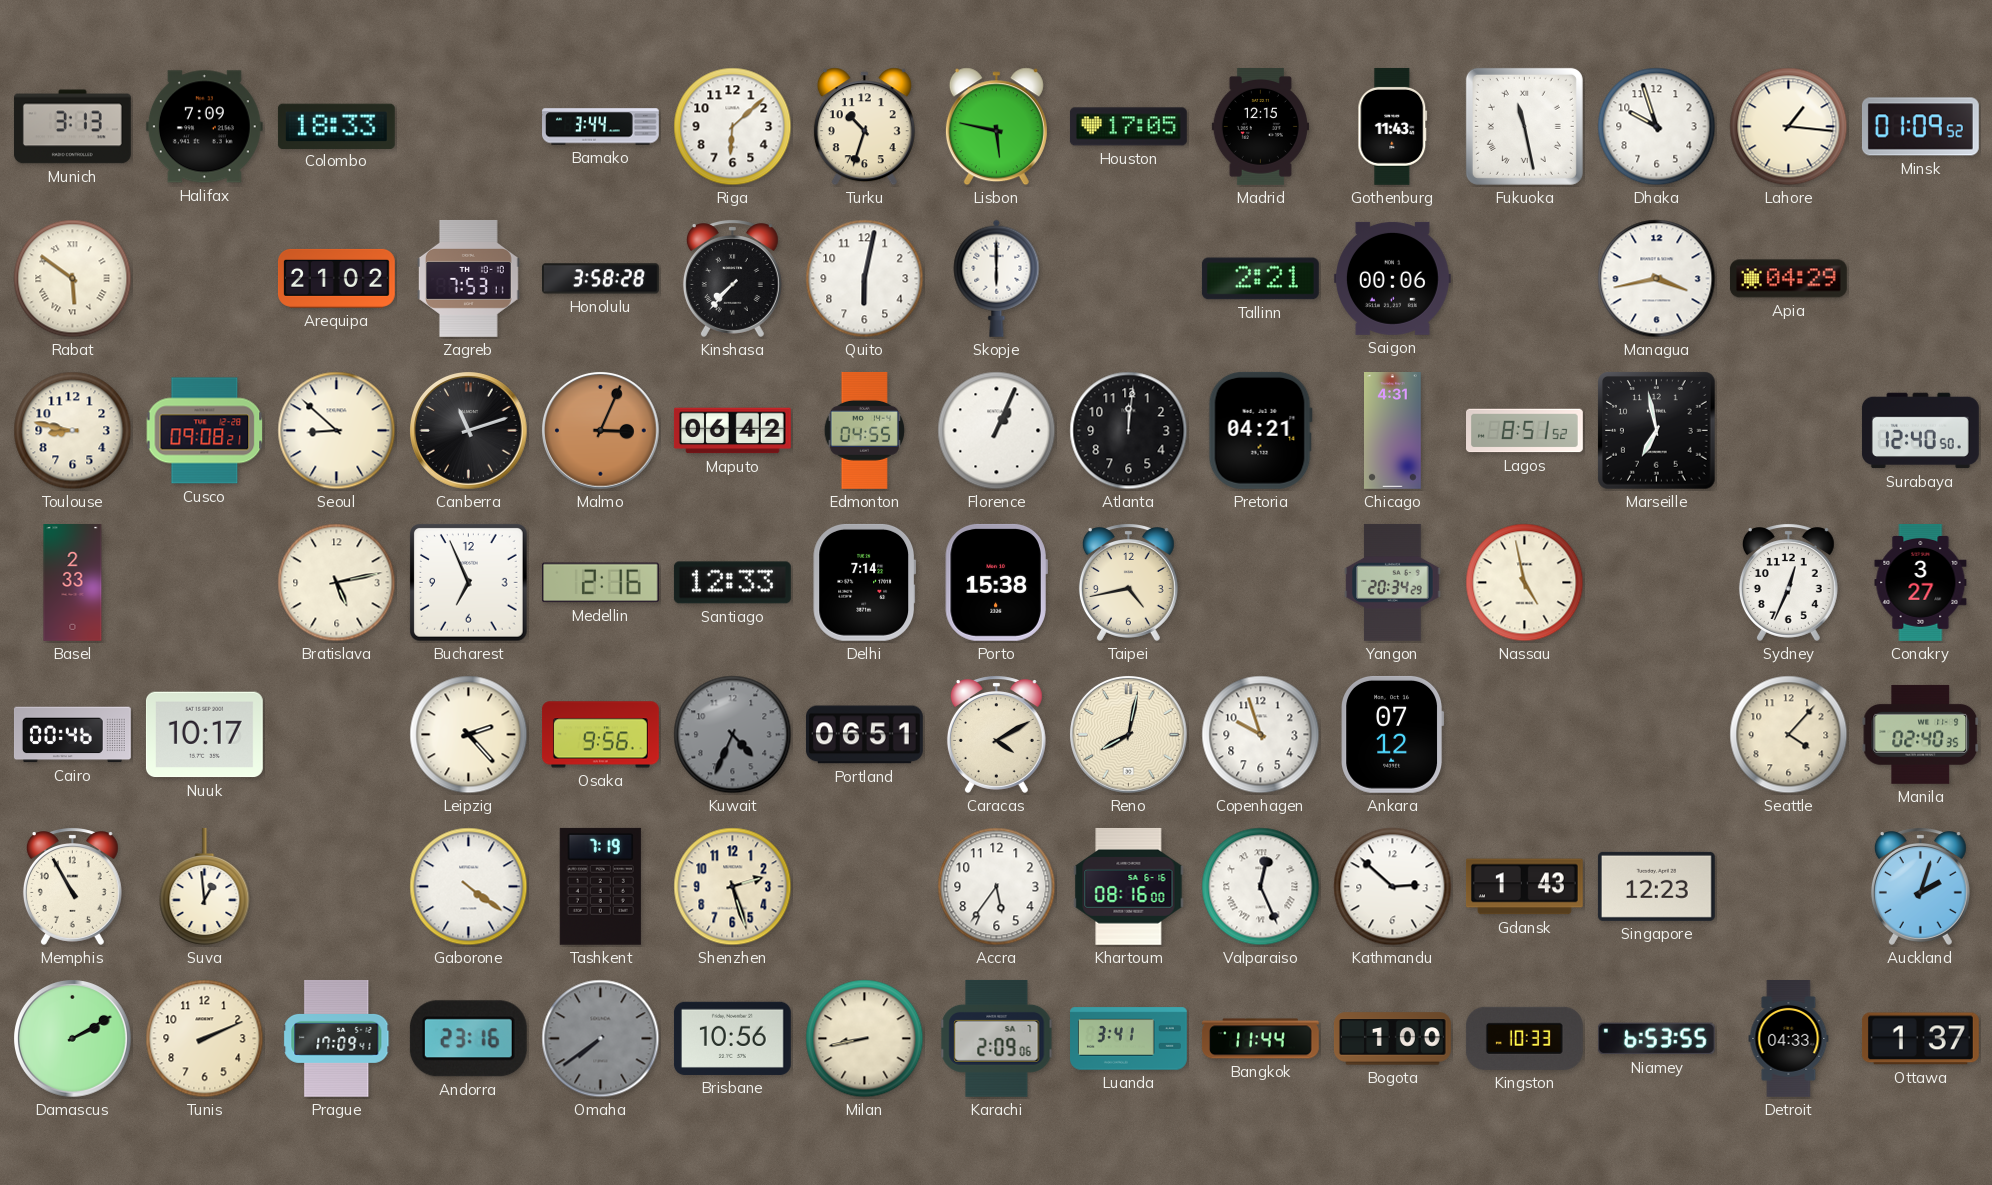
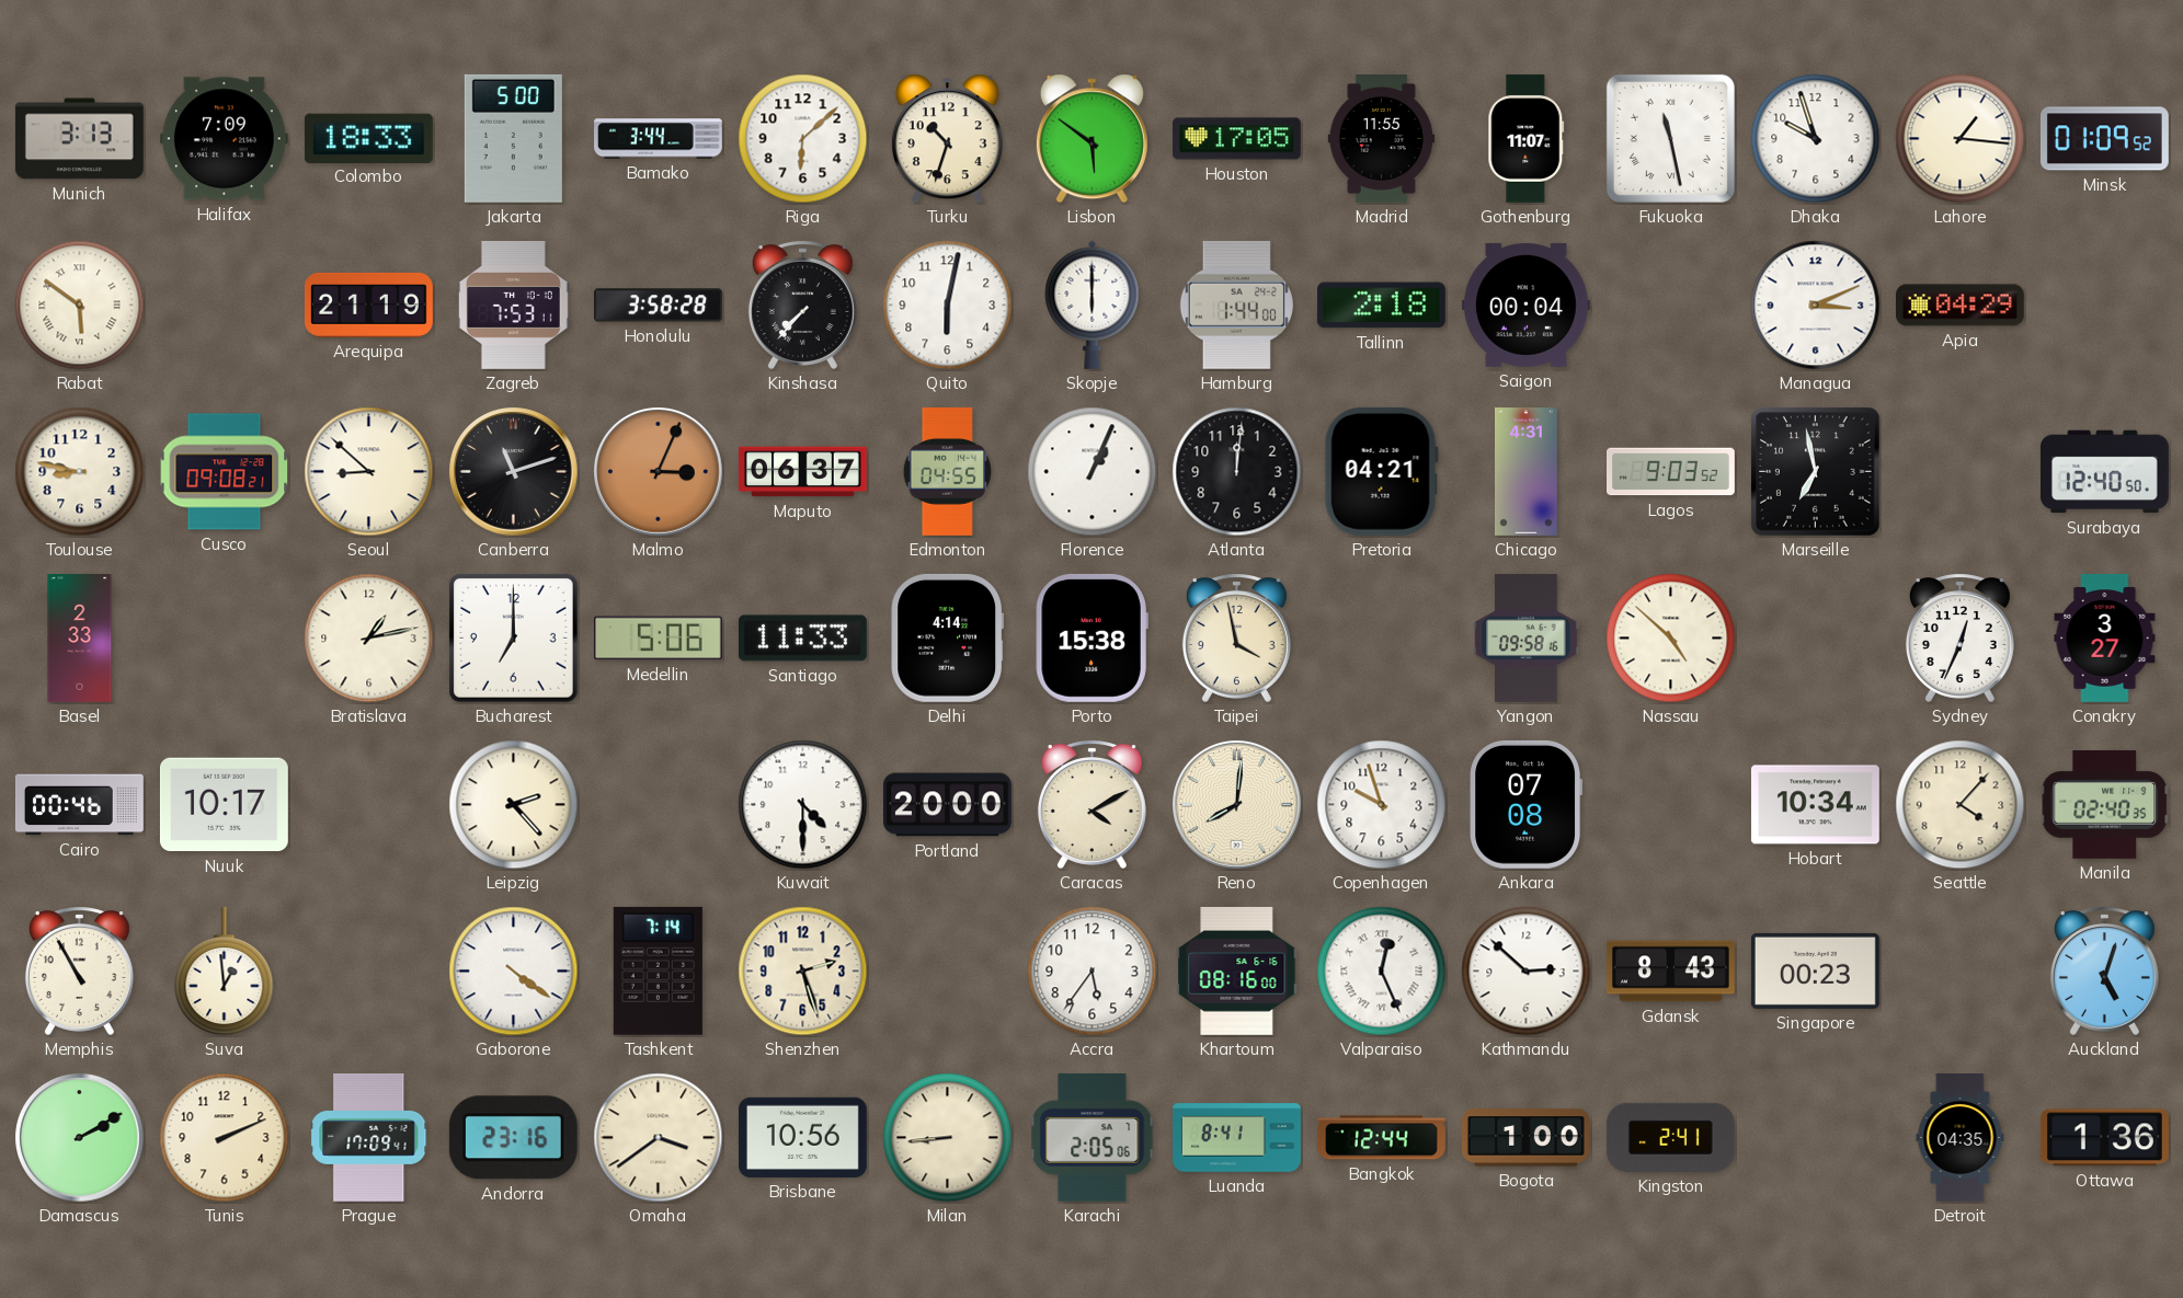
Jakarta: none -> 5:00 (513, 138)
Lisbon: 5:47 -> 5:51 (1091, 139)
Madrid: 12:15 -> 11:55 (1381, 139)
Gothenburg: 11:43 -> 11:07 (1527, 138)
Arequipa: 21:02 -> 21:19 (369, 305)
Hamburg: none -> 1:44 (1236, 305)
Tallinn: 2:21 -> 2:18 (1381, 306)
Saigon: 00:06 -> 00:04 (1525, 305)
Managua: 3:43 -> 3:11 (1816, 306)
Maputo: 06:42 -> 06:37 (802, 472)
Lagos: 8:51 -> 9:03 (1671, 472)
Bratislava: 5:13 -> 1:13 (369, 639)
Bucharest: 6:56 -> 7:00 (514, 639)
Medellin: 2:16 -> 5:06 (658, 639)
Santiago: 12:33 -> 11:33 (802, 639)
Delhi: 7:14 -> 4:14 (947, 637)
Taipei: 4:43 -> 3:58 (1236, 637)
Yangon: 20:34 -> 09:58 (1527, 637)
Nassau: 4:58 -> 4:52 (1671, 639)
Osaka: 9:56 -> none (601, 735)
Kuwait: 4:34 -> 4:30 (803, 805)
Kuwait dial: grey -> white (803, 805)
Portland: 06:51 -> 20:00 (947, 805)
Reno: 8:02 -> 8:01 (1237, 805)
Ankara: 07:12 -> 07:08 (1527, 804)
Hobart: none -> 10:34 (1815, 805)
Tashkent: 7:19 -> 7:14 (658, 970)
Gdansk: 1:43 -> 8:43 (1670, 972)
Singapore: 12:23 -> 00:23 (1815, 970)
Auckland: 2:03 -> 5:03 (2104, 970)
Omaha: 7:39 -> 3:39 (659, 1138)
Omaha dial: grey -> cream (659, 1138)
Milan: 8:43 -> 8:44 (948, 1138)
Karachi: 2:09 -> 2:05 (1093, 1137)
Luanda: 3:41 -> 8:41 (1237, 1138)
Bangkok: 11:44 -> 12:44 (1381, 1138)
Kingston: 10:33 -> 2:41 (1670, 1137)
Niamey: 6:53 -> none (1656, 1039)
Detroit: 04:33 -> 04:35 (1961, 1138)
Ottawa: 1:37 -> 1:36 (2104, 1138)
